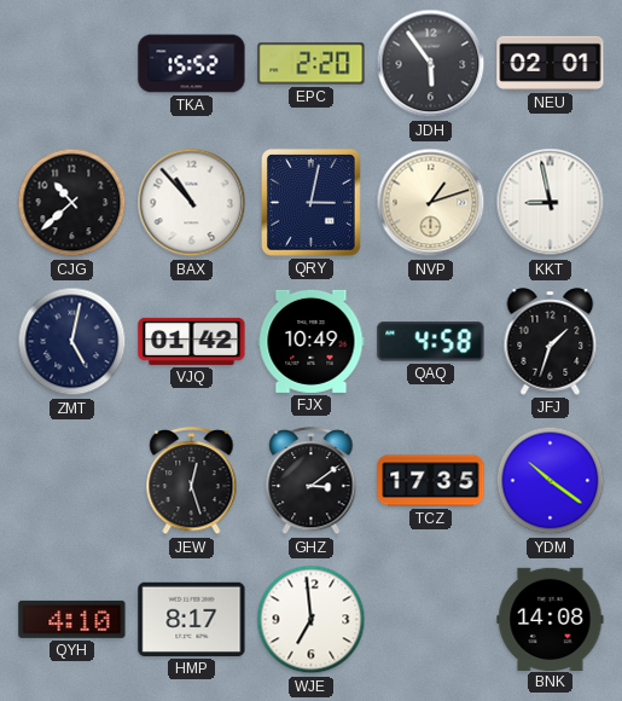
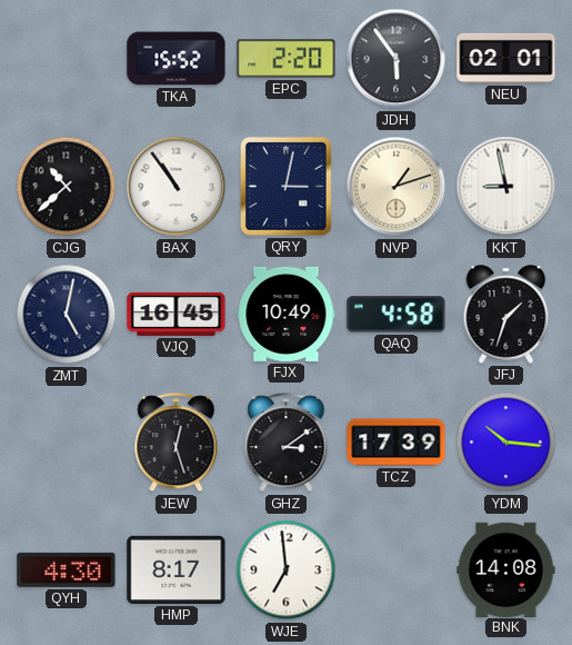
BAX: 10:53 -> 10:54 (177, 187)
VJQ: 01:42 -> 16:45 (177, 314)
TCZ: 17:35 -> 17:39 (397, 443)
YDM: 10:21 -> 10:16 (506, 443)
QYH: 4:10 -> 4:30 (67, 569)
